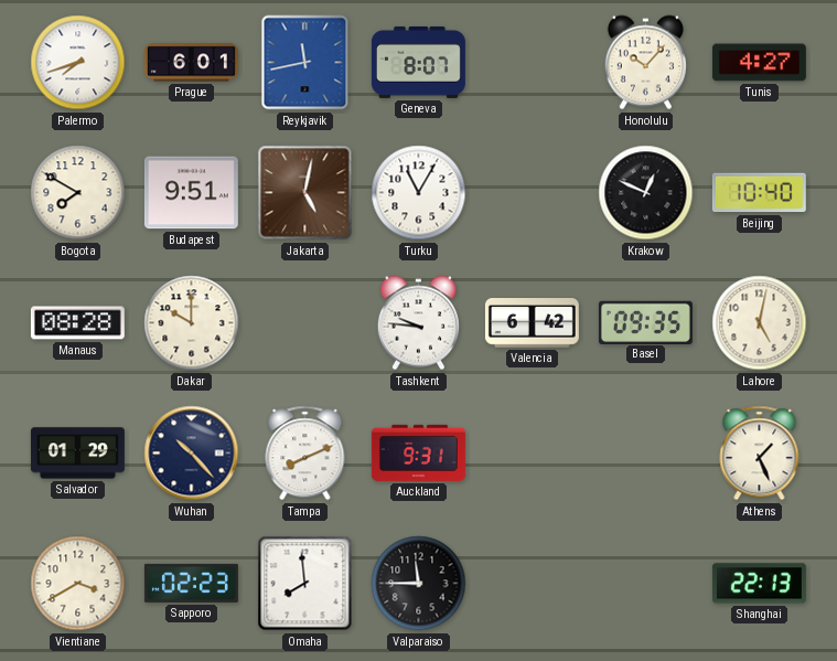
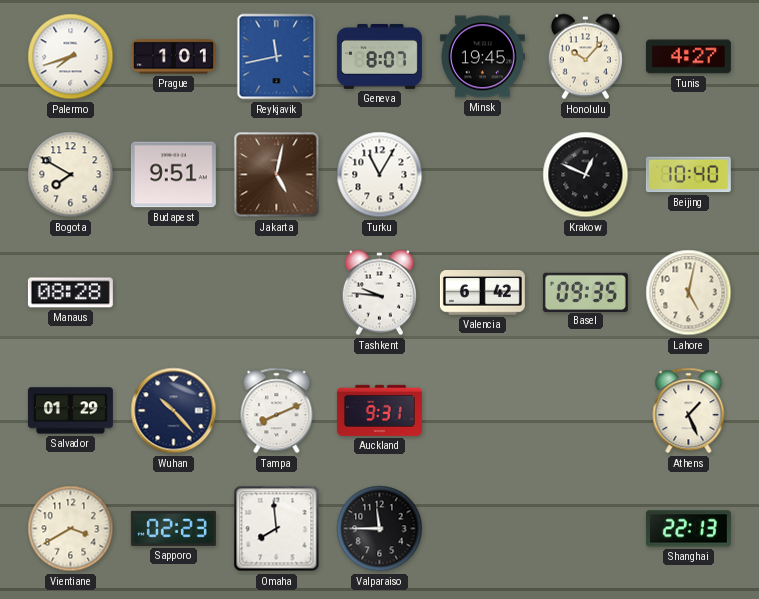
Prague: 6:01 -> 1:01 (173, 57)
Minsk: none -> 19:45 (482, 57)
Dakar: 10:00 -> none (192, 323)
